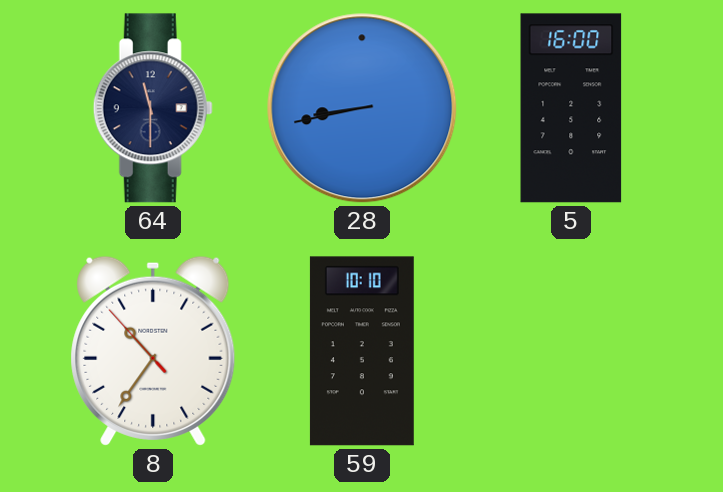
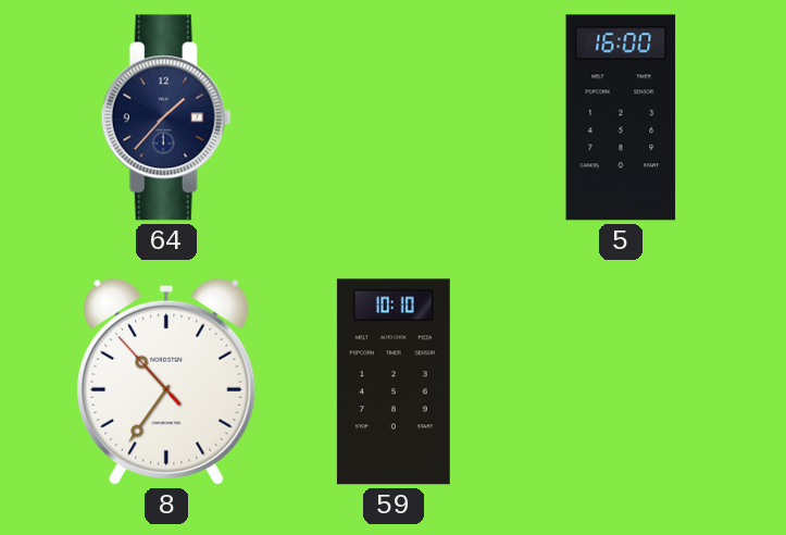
64: 11:30 -> 1:37 (166, 117)
28: 8:43 -> none (362, 108)
